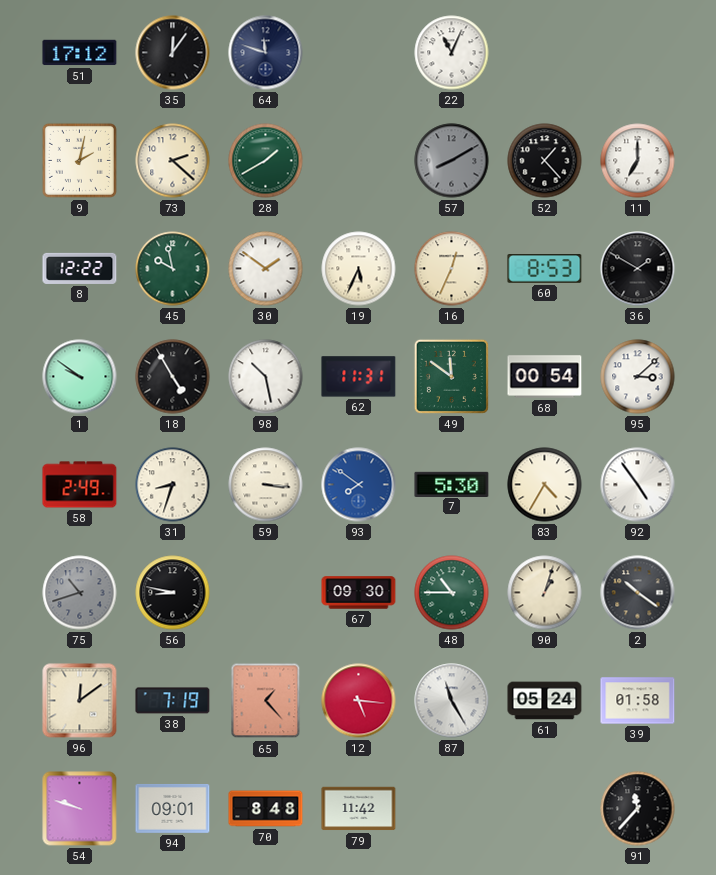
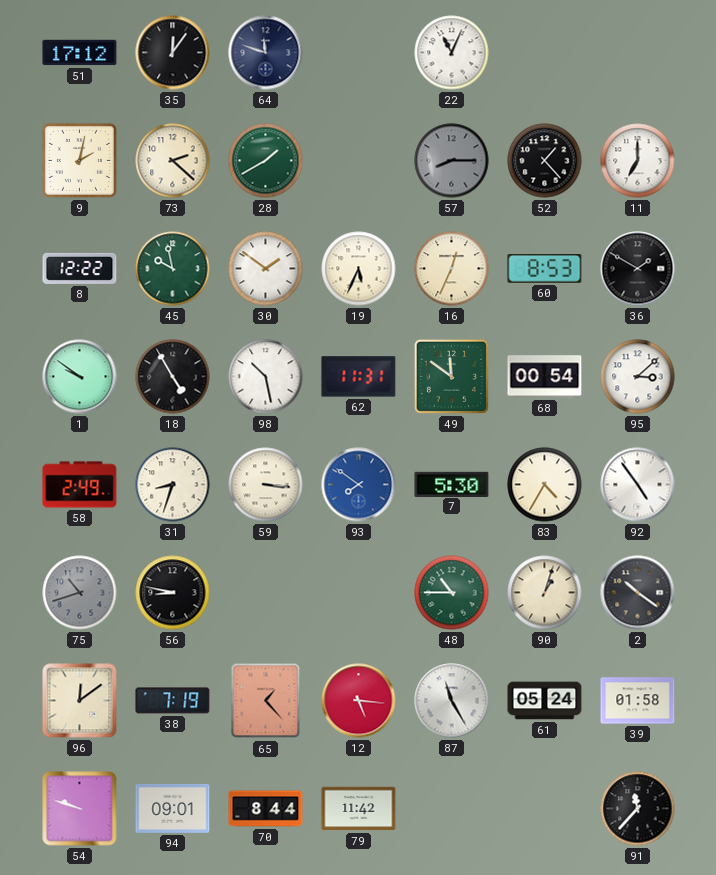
57: 8:10 -> 8:15 (452, 161)
67: 09:30 -> none (359, 593)
70: 8:48 -> 8:44 (266, 809)
